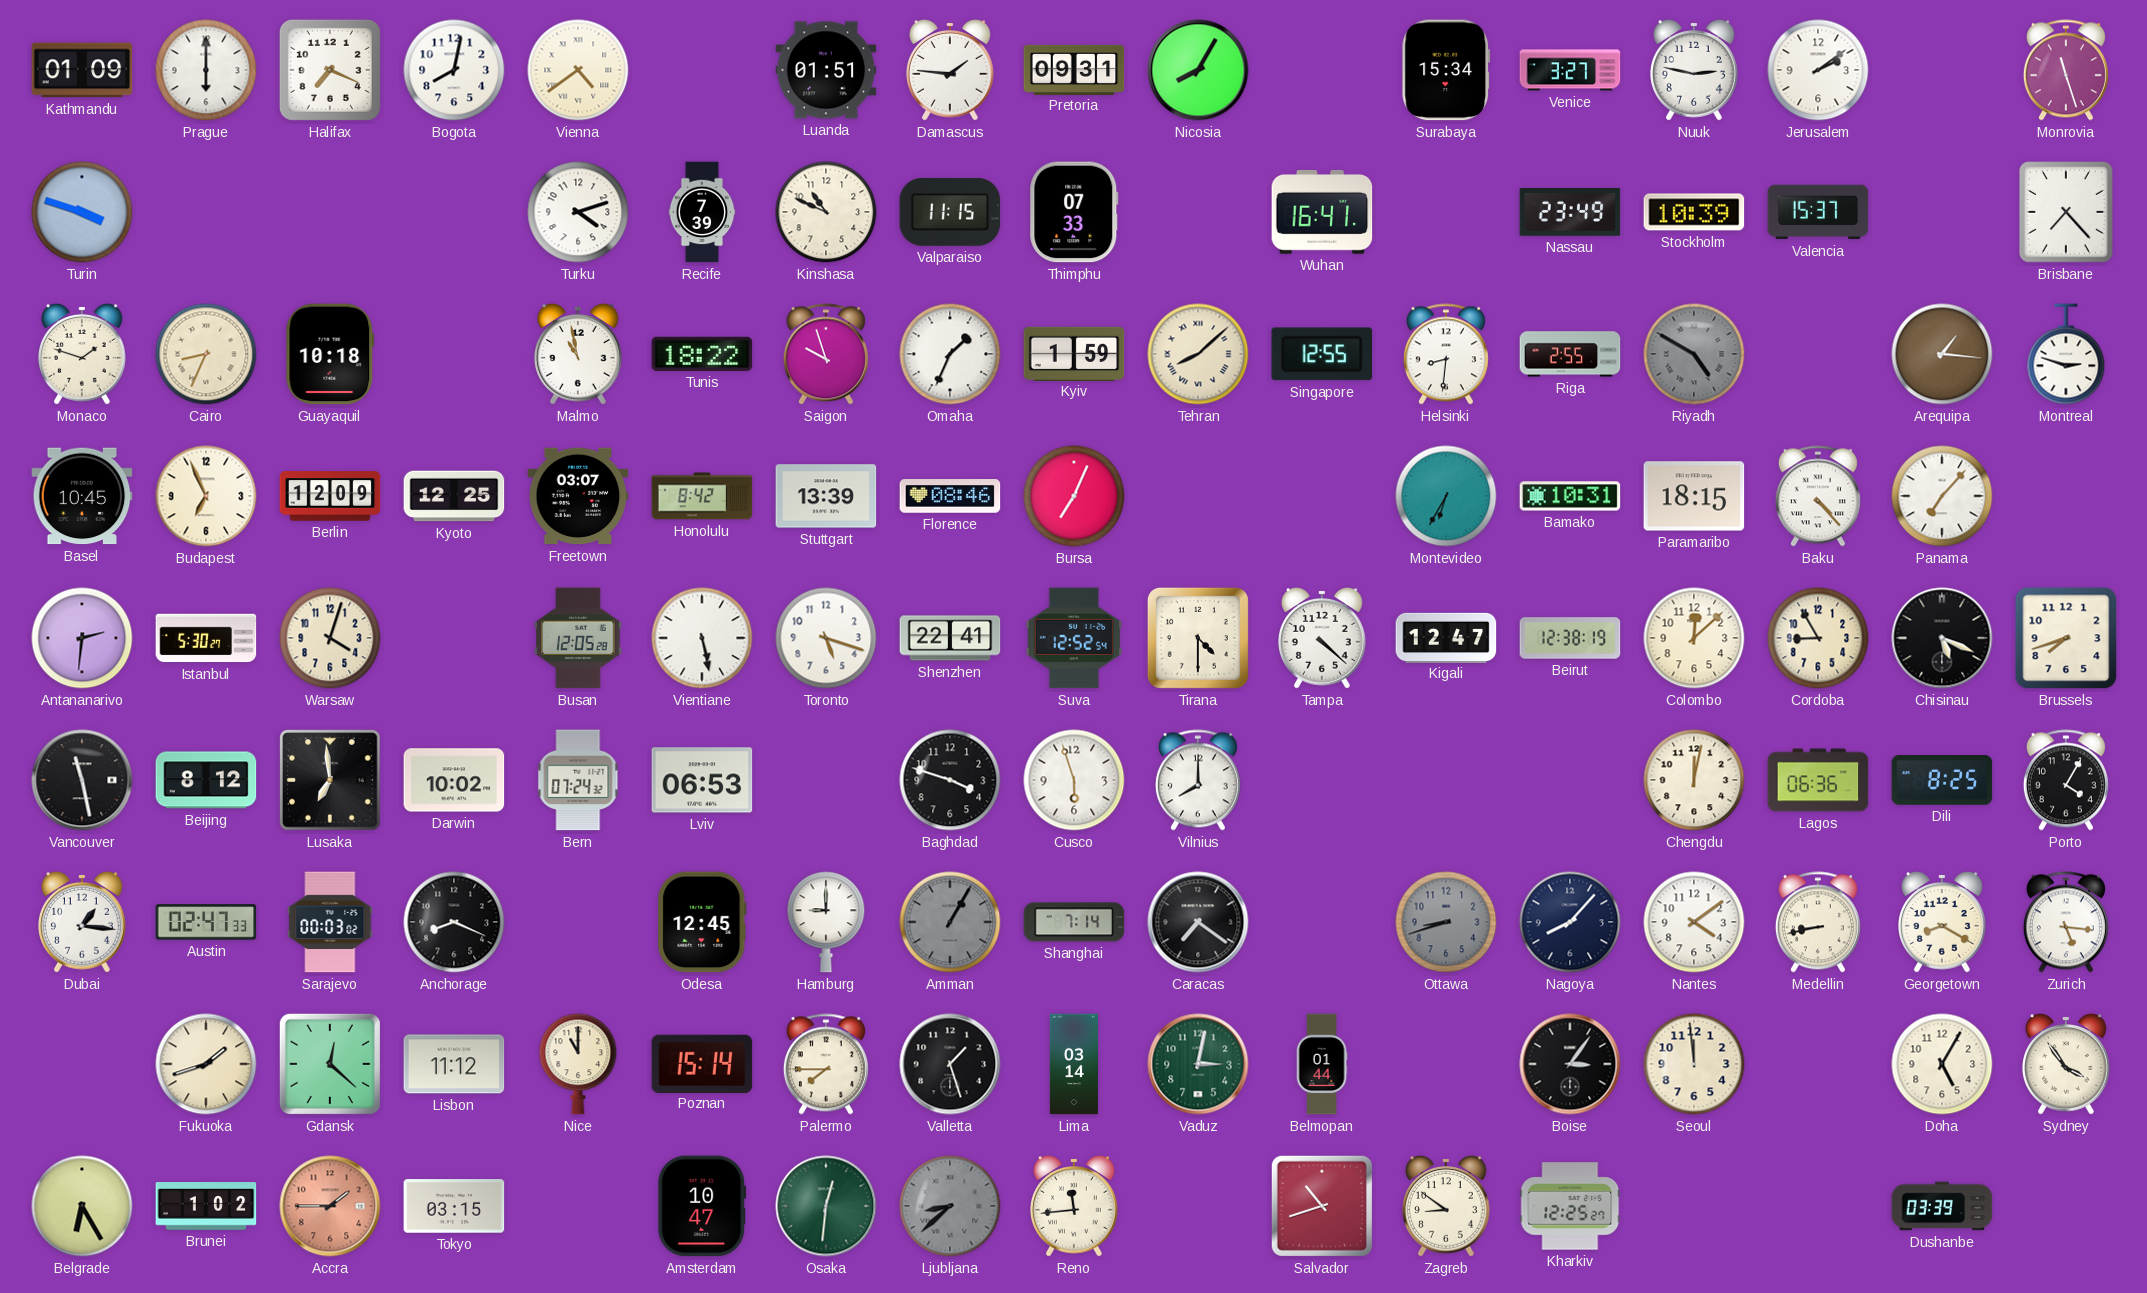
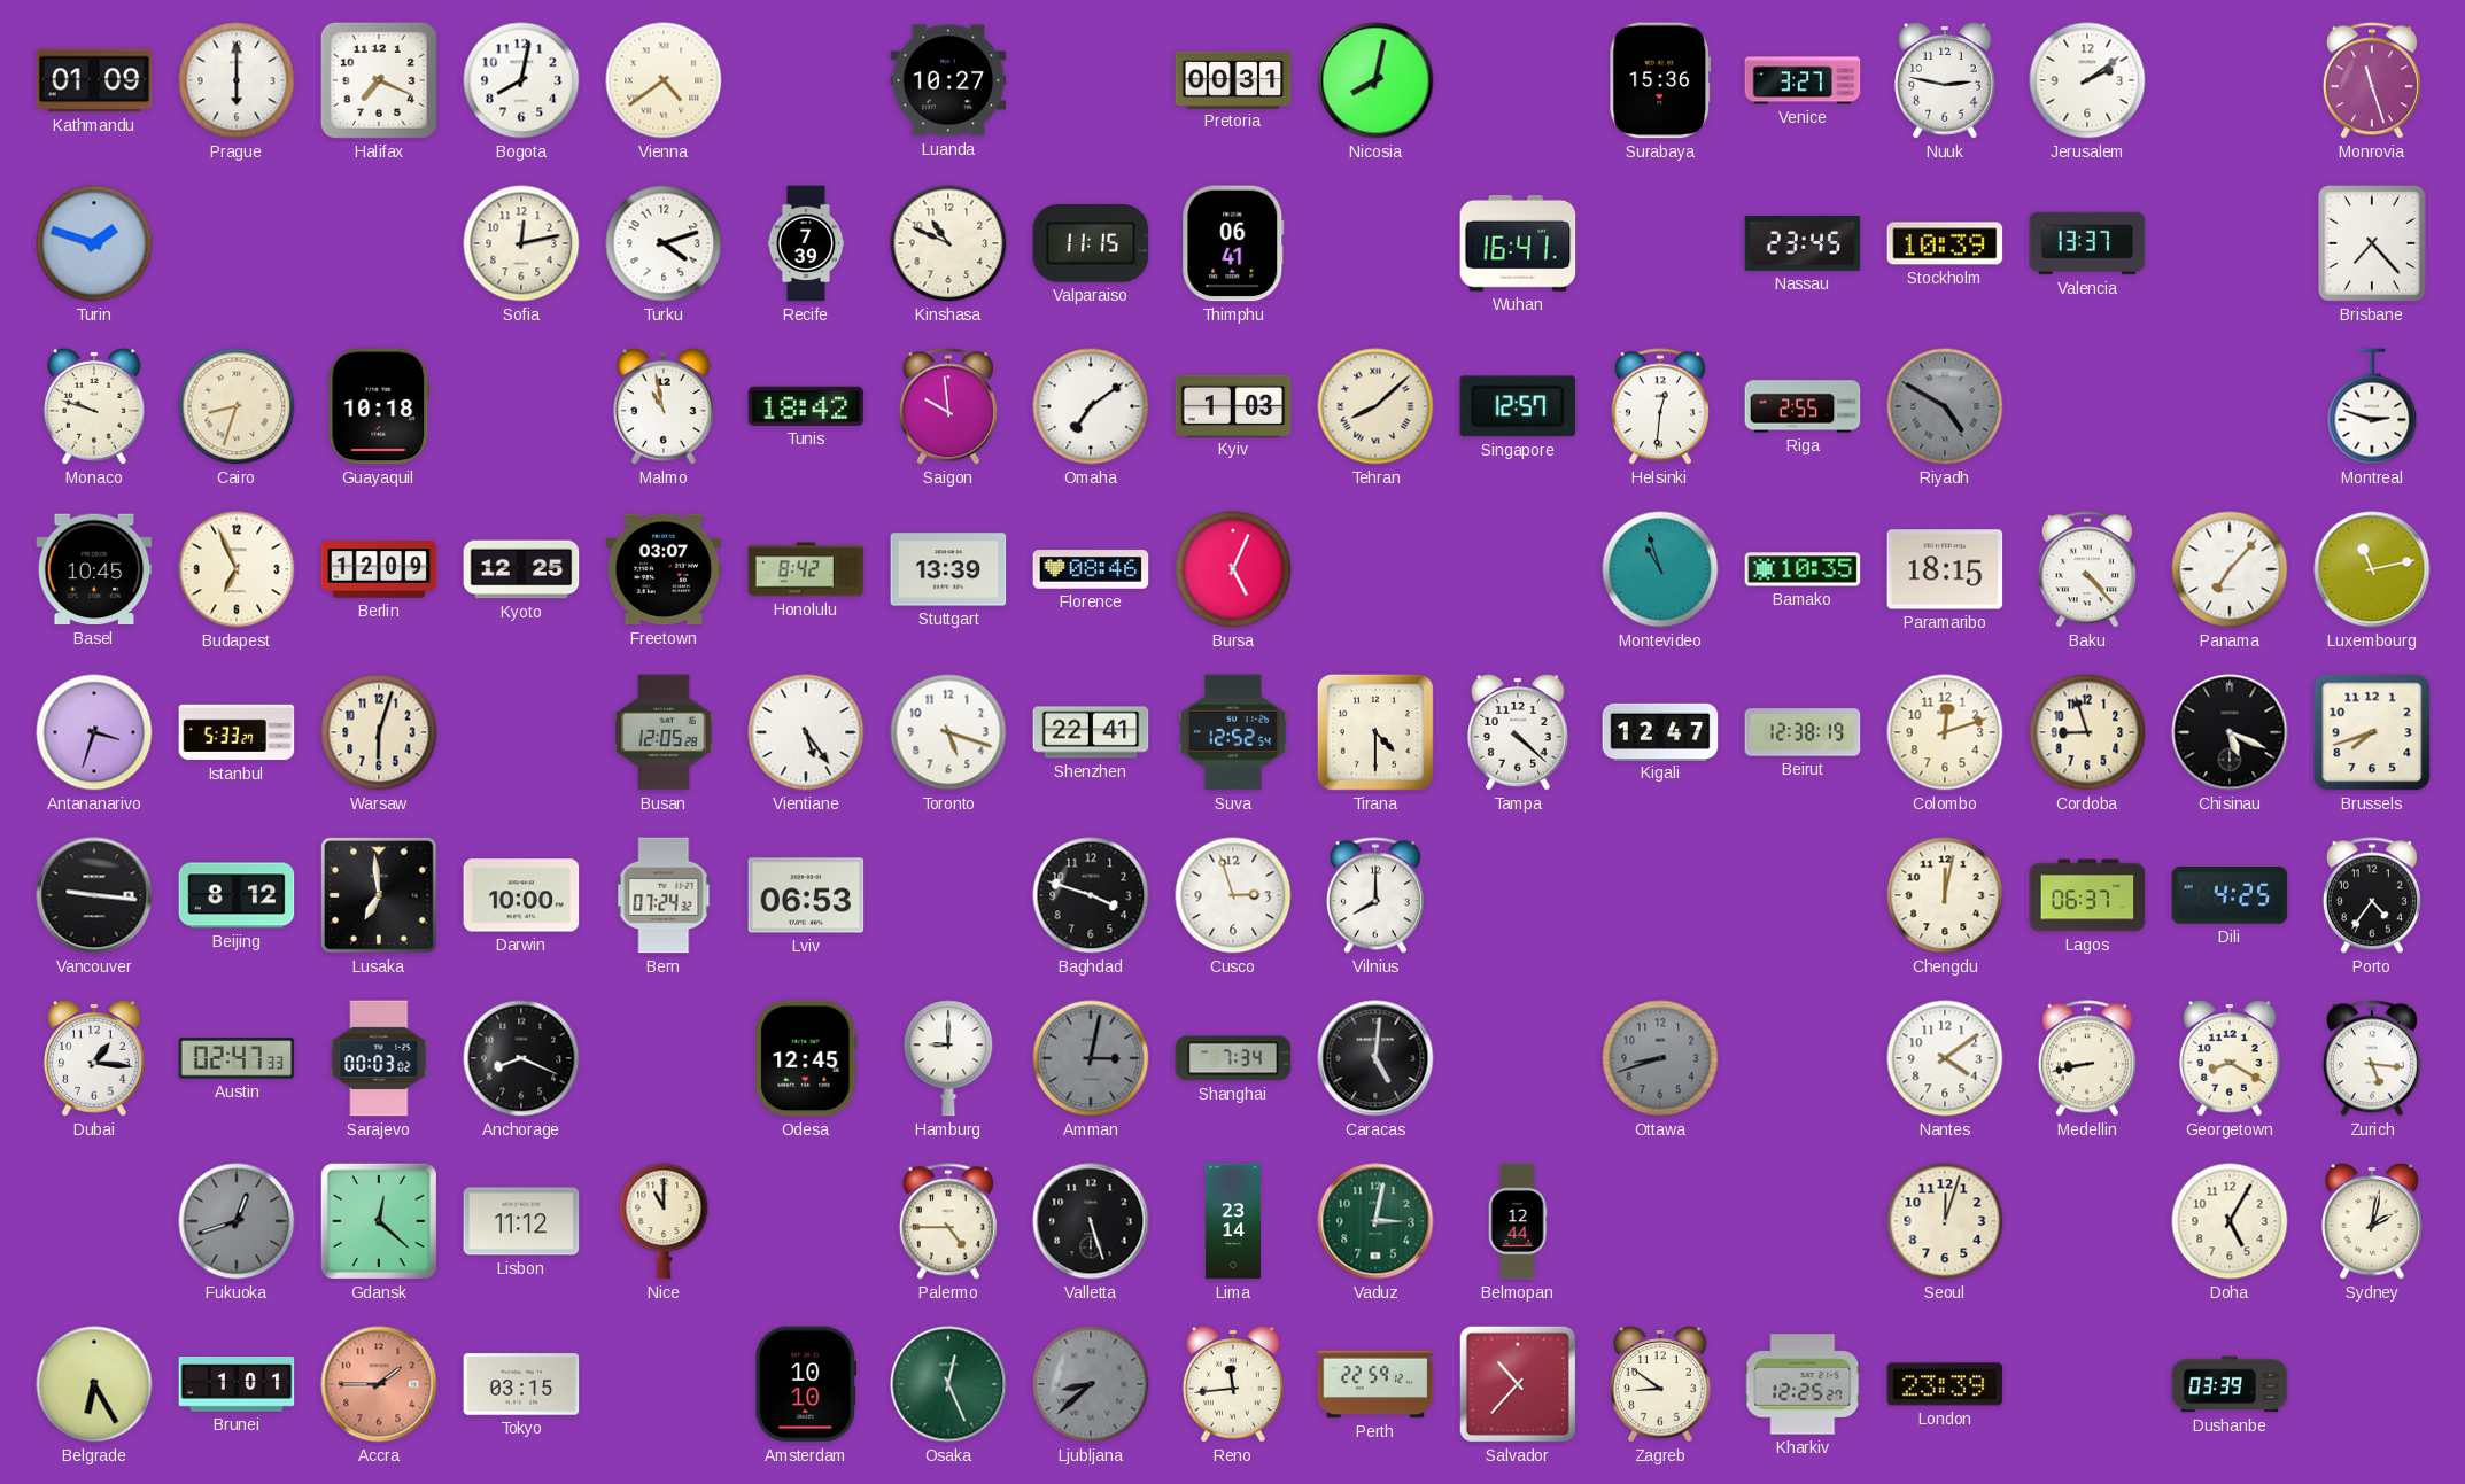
Luanda: 01:51 -> 10:27 (948, 80)
Damascus: 1:46 -> none (951, 70)
Pretoria: 09:31 -> 00:31 (1233, 79)
Nicosia: 8:05 -> 8:02 (1375, 80)
Surabaya: 15:34 -> 15:36 (1660, 80)
Turin: 3:48 -> 1:48 (94, 243)
Sofia: none -> 12:13 (521, 243)
Thimphu: 07:33 -> 06:41 (1233, 243)
Nassau: 23:49 -> 23:45 (1803, 243)
Valencia: 15:37 -> 13:37 (2087, 243)
Monaco: 1:48 -> 9:48 (95, 406)
Cairo: 8:34 -> 8:33 (237, 406)
Tunis: 18:22 -> 18:42 (806, 406)
Saigon: 9:57 -> 9:59 (948, 406)
Omaha: 1:34 -> 7:09 (1091, 406)
Kyiv: 1:59 -> 1:03 (1233, 405)
Singapore: 12:55 -> 12:57 (1518, 406)
Helsinki: 8:31 -> 12:31 (1660, 406)
Arequipa: 1:16 -> none (1942, 354)
Bursa: 7:04 -> 5:04 (1233, 569)
Montevideo: 6:35 -> 10:57 (1660, 569)
Bamako: 10:31 -> 10:35 (1803, 569)
Luxembourg: none -> 11:13 (2372, 569)
Antananarivo: 2:31 -> 3:33 (94, 732)
Istanbul: 5:30 -> 5:33 (237, 732)
Warsaw: 4:03 -> 6:03 (379, 732)
Vientiane: 5:28 -> 5:24 (806, 732)
Colombo: 12:08 -> 12:12 (1945, 732)
Cordoba: 8:55 -> 8:57 (2087, 732)
Vancouver: 11:28 -> 9:16 (94, 895)
Darwin: 10:02 -> 10:00 (521, 895)
Cusco: 5:57 -> 2:57 (1233, 895)
Lagos: 06:36 -> 06:37 (2087, 895)
Dili: 8:25 -> 4:25 (2230, 896)
Porto: 4:05 -> 4:36 (2372, 895)
Amman: 1:05 -> 3:02 (1091, 1058)
Shanghai: 7:14 -> 7:34 (1233, 1058)
Caracas: 7:21 -> 5:01 (1375, 1058)
Nagoya: 8:07 -> none (1570, 922)
Fukuoka: 1:42 -> 12:42 (237, 1221)
Fukuoka dial: cream -> grey (237, 1221)
Poznan: 15:14 -> none (702, 1063)
Palermo: 7:45 -> 4:45 (948, 1221)
Valletta: 1:27 -> 5:27 (1091, 1221)
Lima: 03:14 -> 23:14 (1233, 1221)
Belmopan: 01:44 -> 12:44 (1518, 1221)
Boise: 3:06 -> none (1570, 1064)
Seoul: 11:59 -> 12:03 (1945, 1221)
Sydney: 3:54 -> 2:02 (2373, 1221)
Brunei: 1:02 -> 1:01 (237, 1385)
Amsterdam: 10:47 -> 10:10 (806, 1384)
Osaka: 12:31 -> 12:26 (948, 1384)
Perth: none -> 22:59 (1375, 1384)
Salvador: 10:42 -> 10:37 (1518, 1384)
London: none -> 23:39 (1945, 1384)
